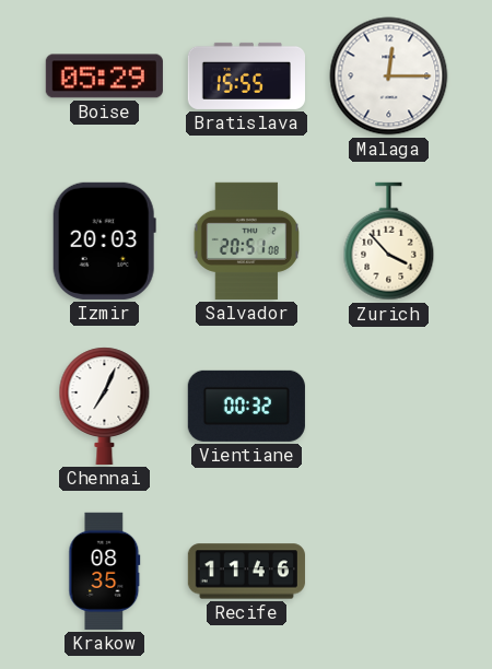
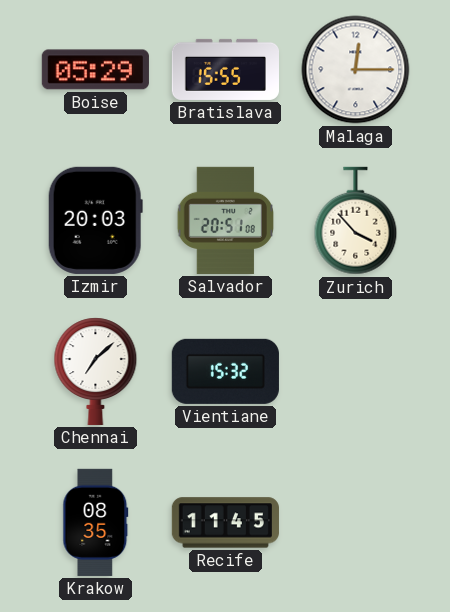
Chennai: 7:04 -> 7:08 (96, 371)
Vientiane: 00:32 -> 15:32 (225, 371)
Recife: 11:46 -> 11:45 (225, 523)
